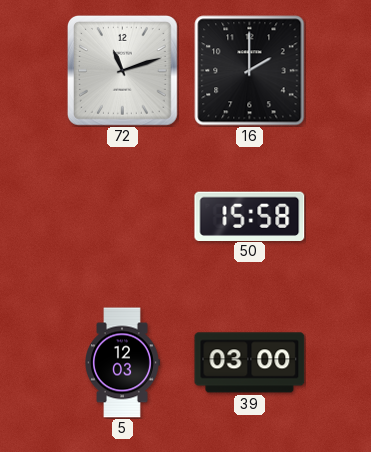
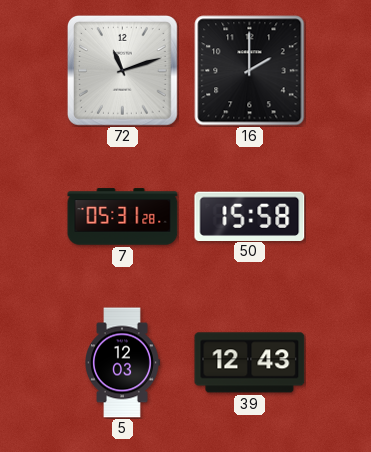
7: none -> 05:31 (123, 217)
39: 03:00 -> 12:43 (250, 363)
